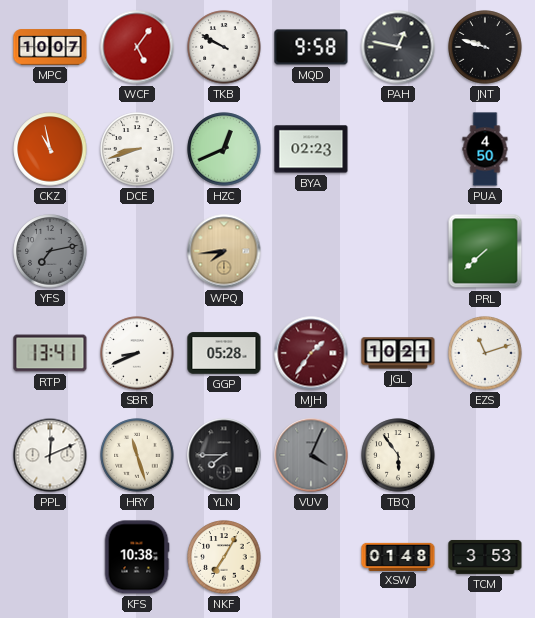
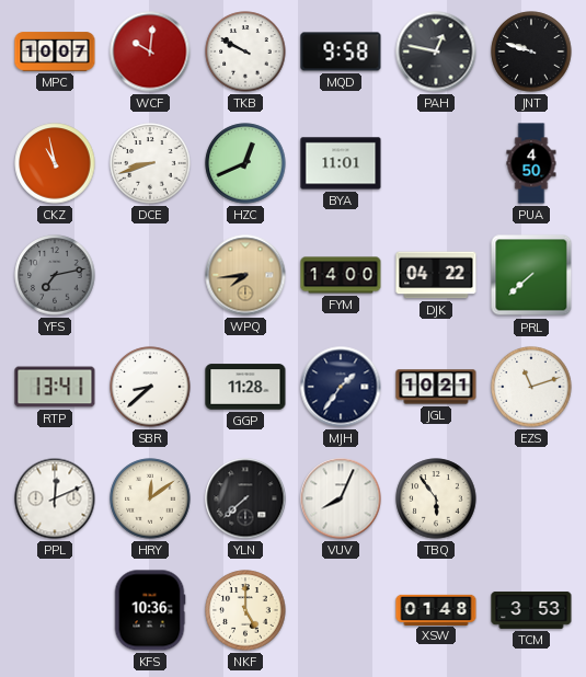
WCF: 5:06 -> 10:01 (150, 51)
BYA: 02:23 -> 11:01 (341, 163)
FYM: none -> 14:00 (341, 275)
DJK: none -> 04:22 (436, 275)
SBR: 8:41 -> 8:38 (150, 387)
GGP: 05:28 -> 11:28 (245, 387)
MJH dial: burgundy -> navy (341, 387)
HRY: 11:27 -> 12:09 (150, 498)
YLN: 7:45 -> 7:38 (245, 498)
VUV: 4:04 -> 8:04 (341, 498)
VUV dial: grey -> white (341, 498)
KFS: 10:38 -> 10:36 (150, 610)
NKF: 7:05 -> 5:00 (245, 610)
